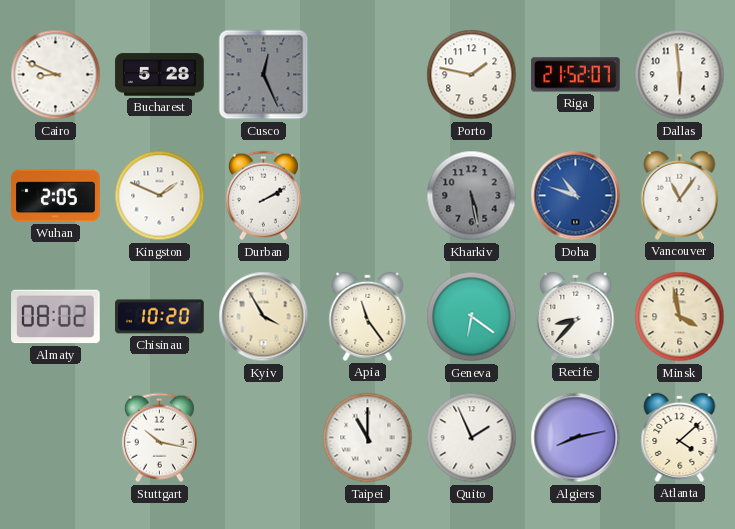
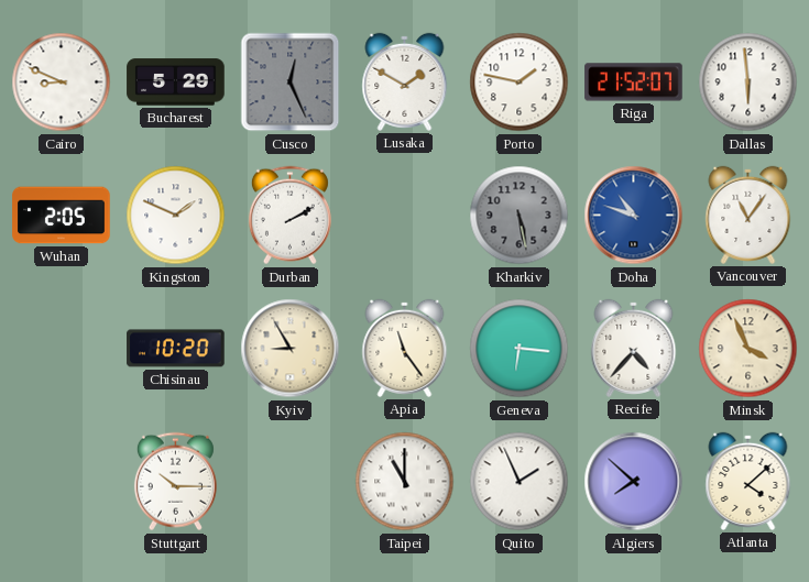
Bucharest: 5:28 -> 5:29 (176, 83)
Lusaka: none -> 1:50 (405, 81)
Almaty: 08:02 -> none (56, 317)
Kyiv: 3:55 -> 8:55 (291, 349)
Geneva: 6:21 -> 6:16 (520, 349)
Recife: 8:37 -> 4:37 (634, 348)
Minsk: 3:58 -> 3:56 (748, 349)
Stuttgart: 10:17 -> 10:15 (175, 482)
Algiers: 8:13 -> 7:52 (634, 482)
